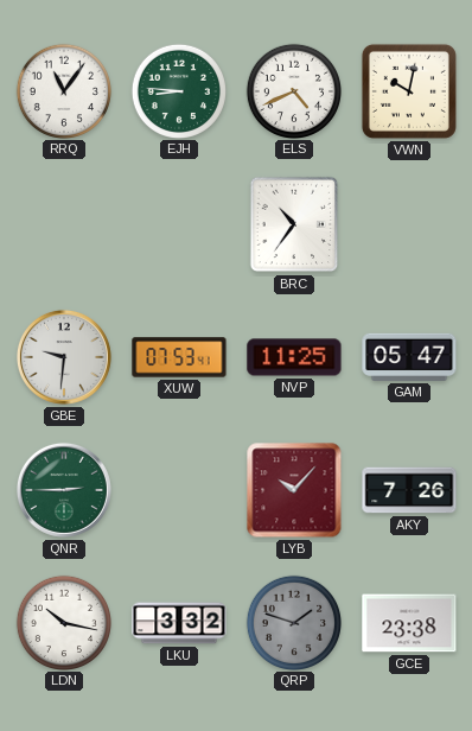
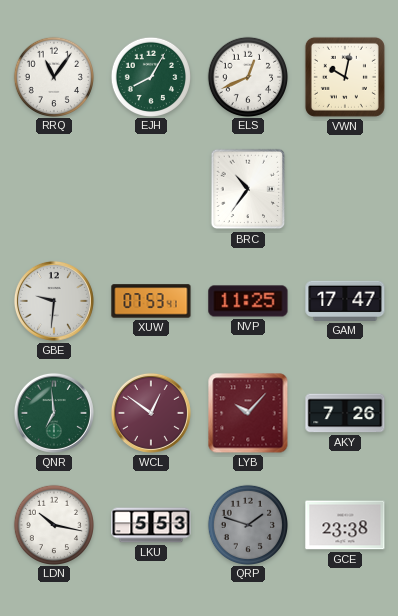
EJH: 8:46 -> 8:05 (150, 76)
ELS: 4:41 -> 12:41 (247, 76)
GAM: 05:47 -> 17:47 (345, 301)
QNR: 2:45 -> 6:59 (54, 413)
WCL: none -> 12:51 (151, 413)
LKU: 3:32 -> 5:53 (151, 525)
